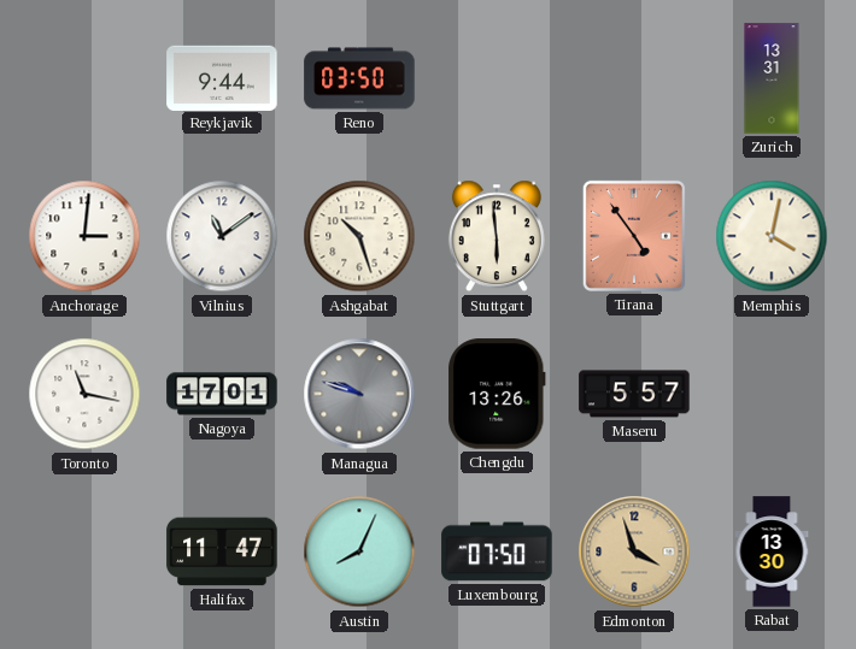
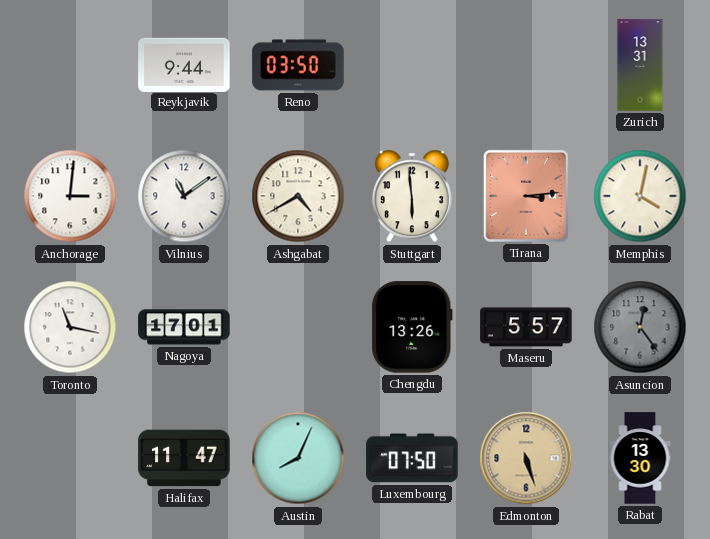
Ashgabat: 10:27 -> 4:40 (298, 196)
Tirana: 4:54 -> 3:14 (526, 196)
Managua: 9:48 -> none (359, 394)
Asuncion: none -> 12:24 (640, 327)
Edmonton: 3:57 -> 5:27 (526, 458)
